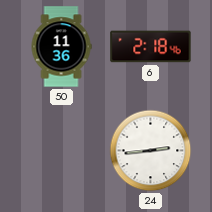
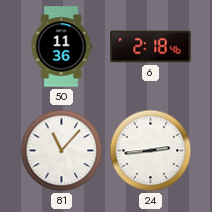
81: none -> 11:07 (62, 151)
